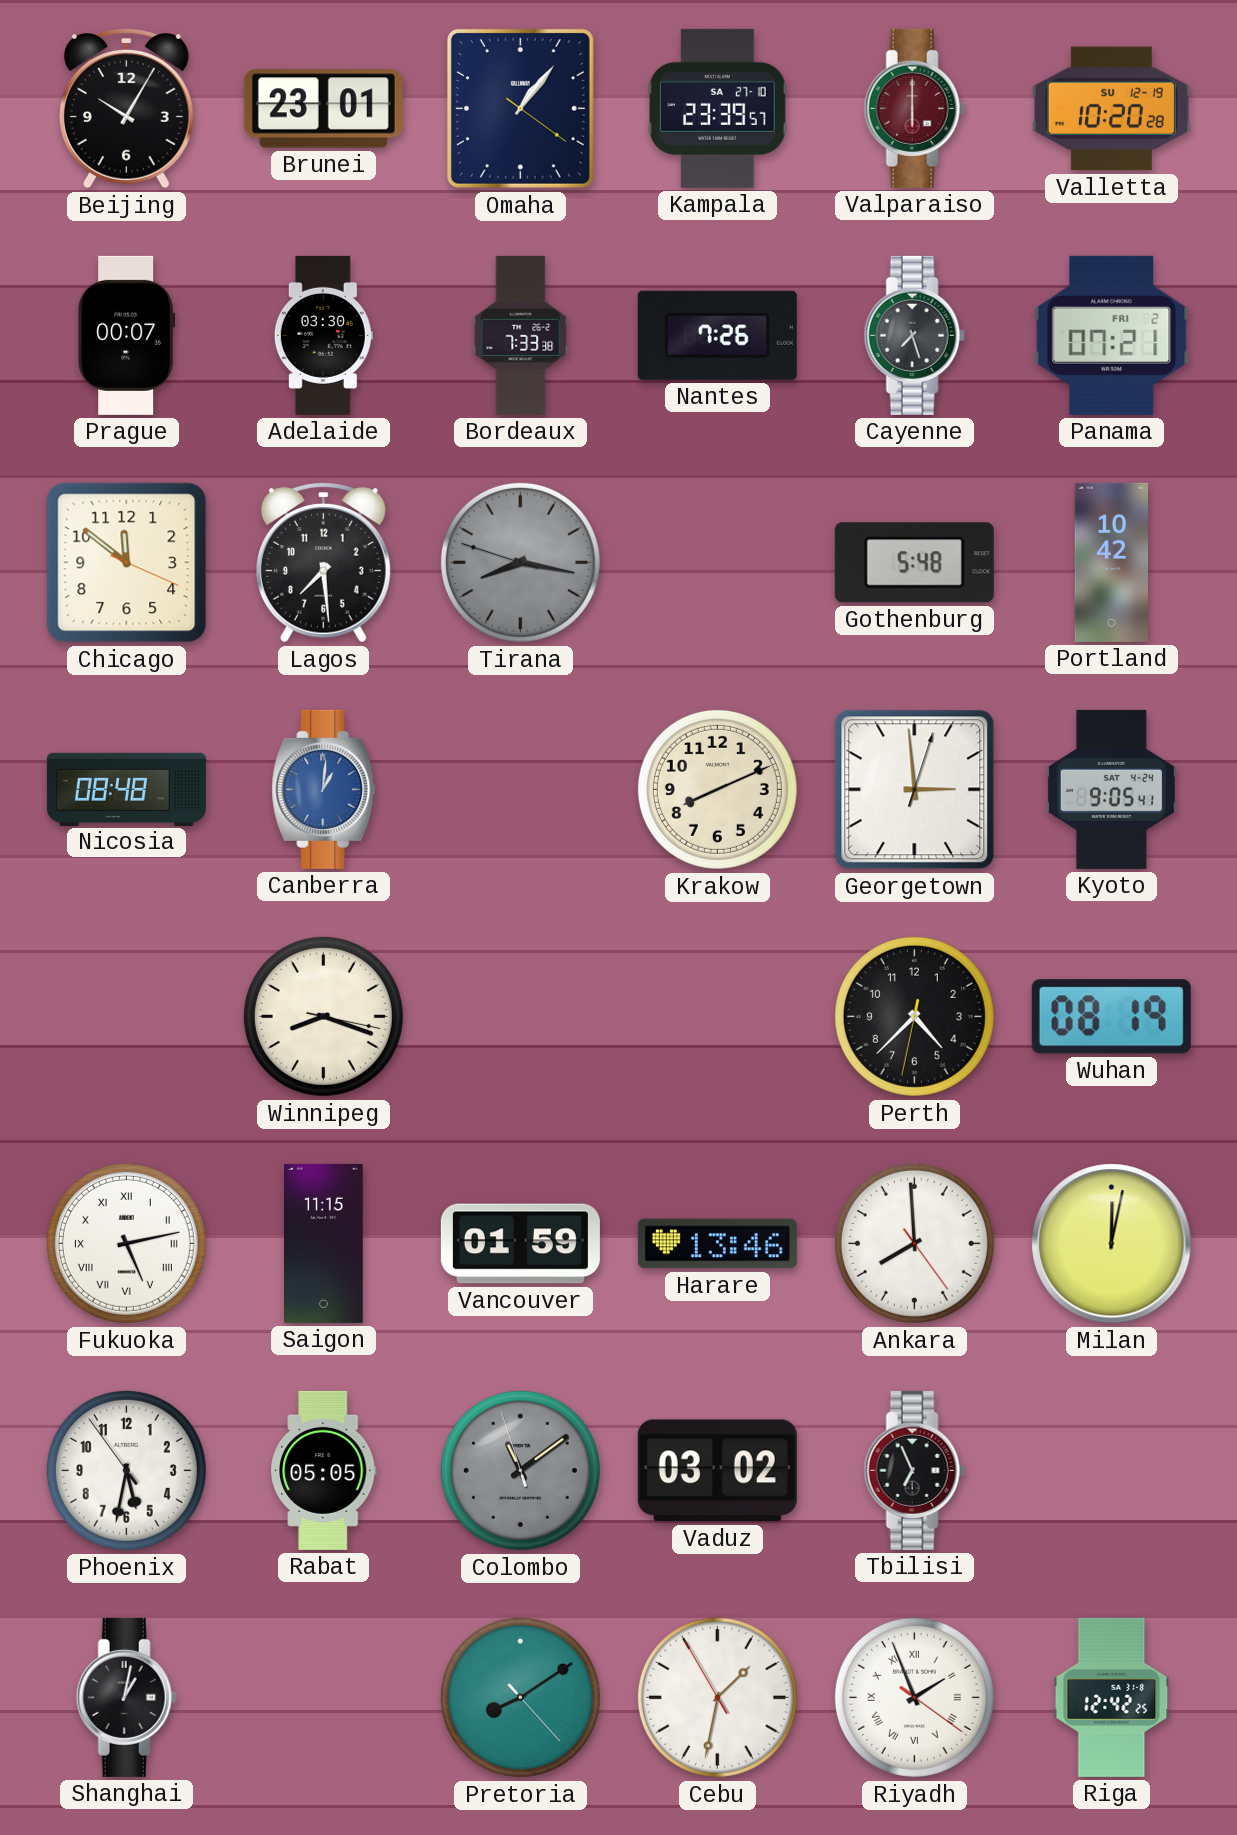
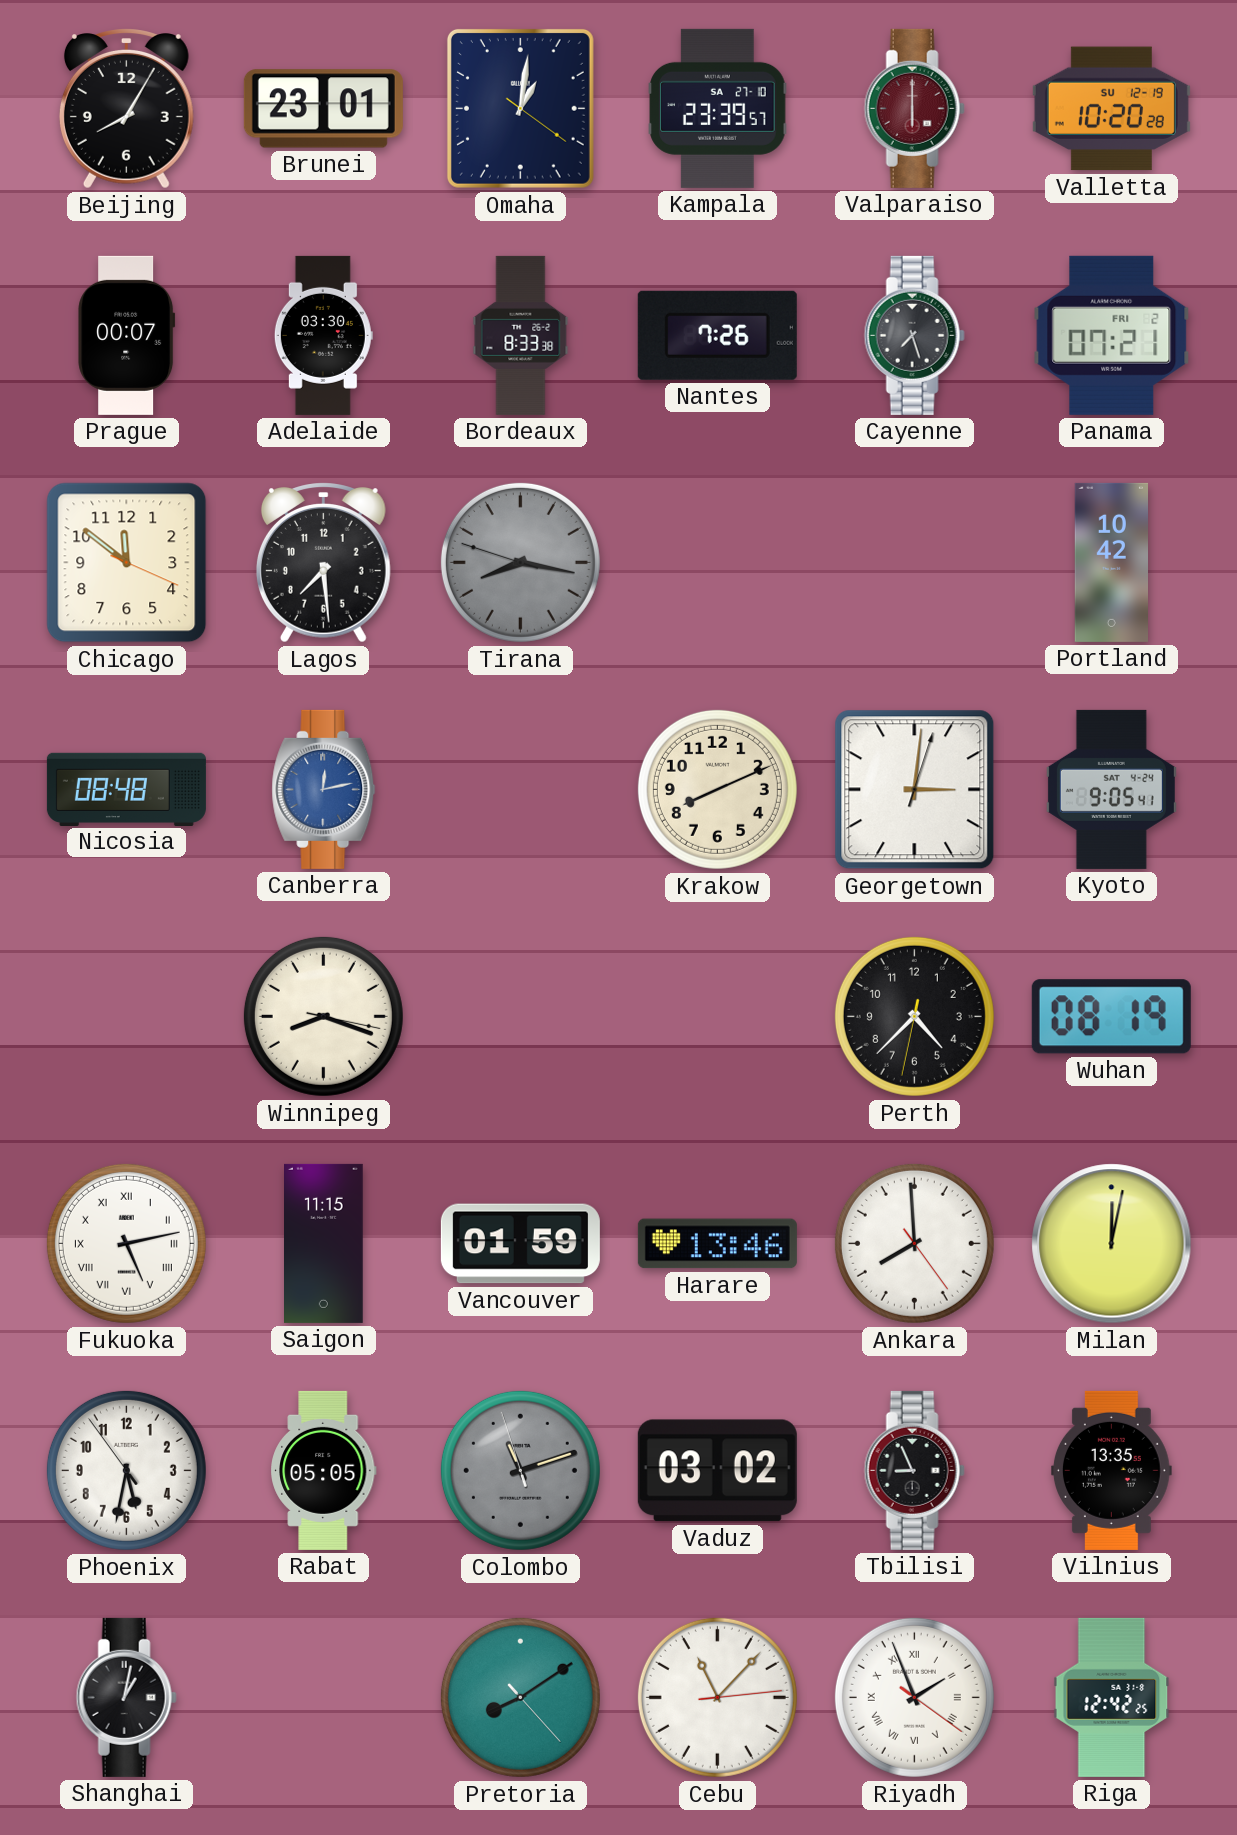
Beijing: 10:05 -> 8:05 (126, 109)
Omaha: 1:06 -> 1:01 (520, 108)
Bordeaux: 7:33 -> 8:33 (521, 335)
Gothenburg: 5:48 -> none (914, 563)
Canberra: 1:01 -> 12:13 (324, 789)
Georgetown: 2:59 -> 3:01 (915, 790)
Colombo: 11:08 -> 11:11 (520, 1470)
Tbilisi: 6:56 -> 8:56 (914, 1470)
Vilnius: none -> 13:35 (1111, 1470)
Cebu: 1:31 -> 11:07 (717, 1697)
